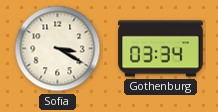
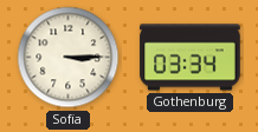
Sofia: 3:20 -> 3:15 (69, 58)
